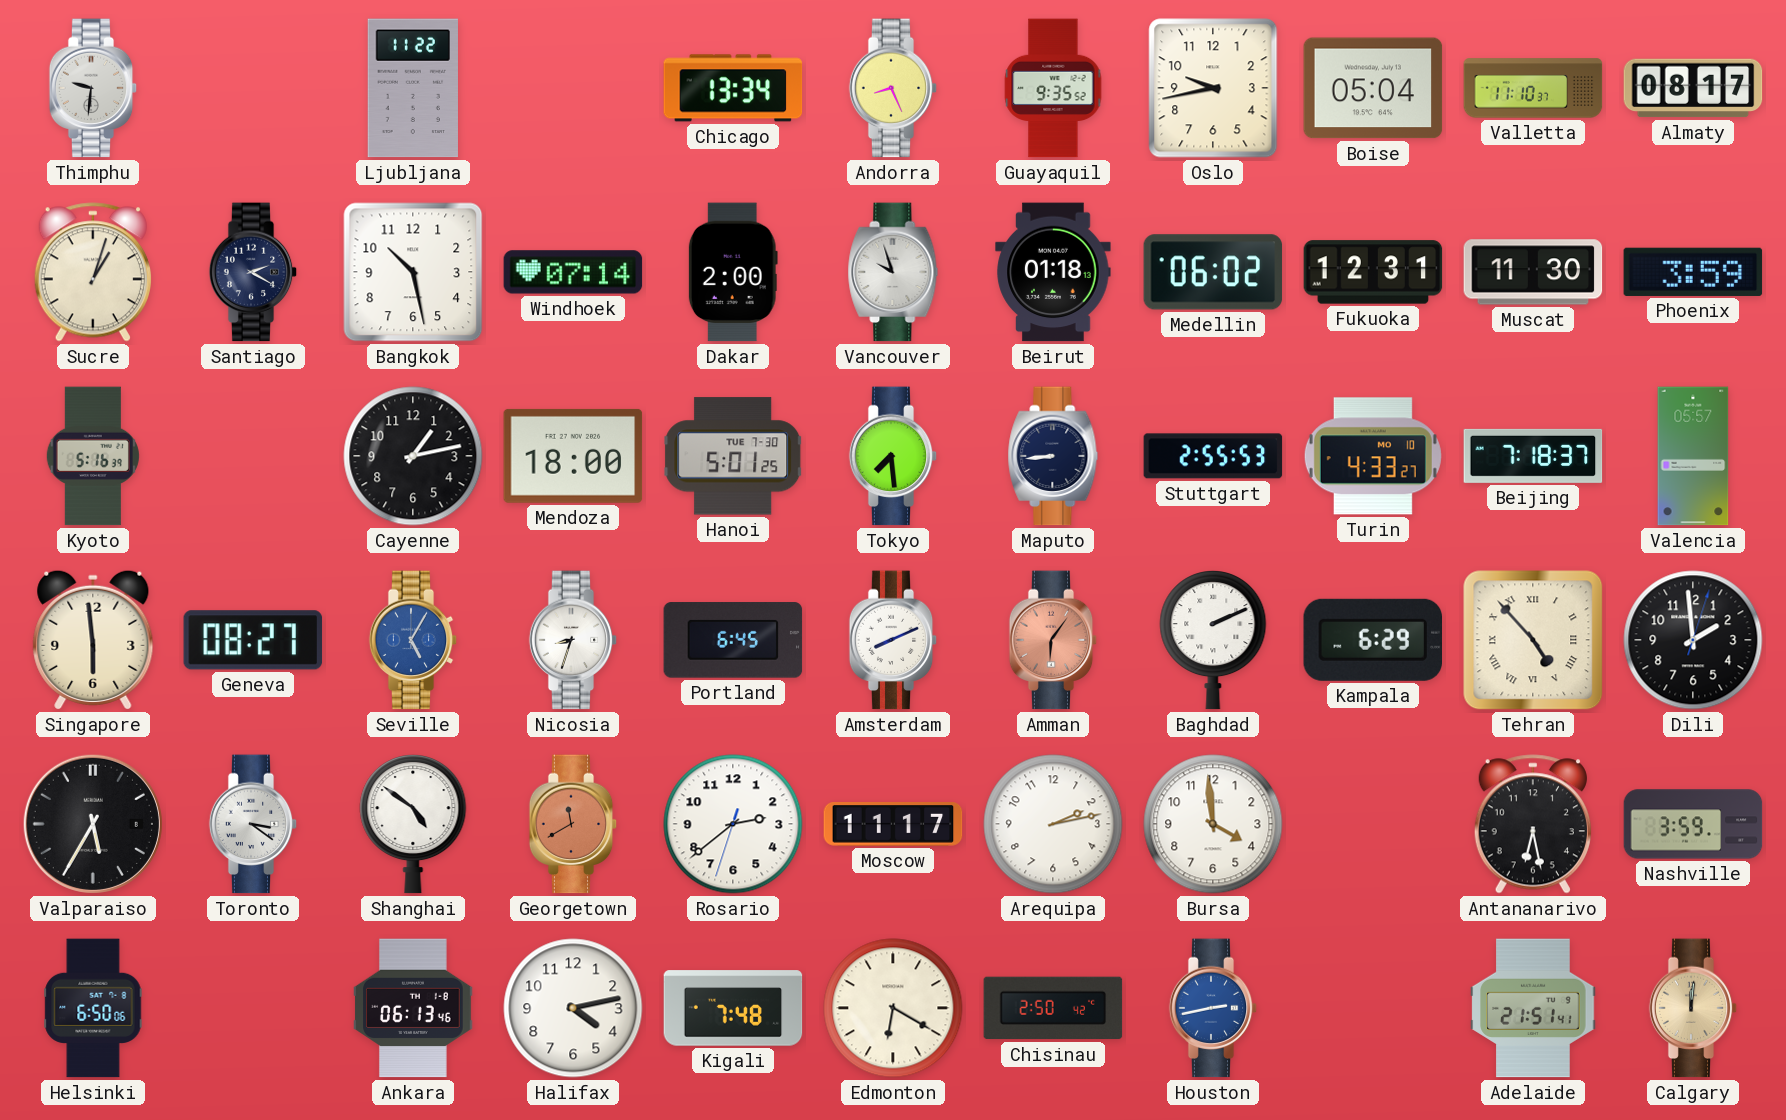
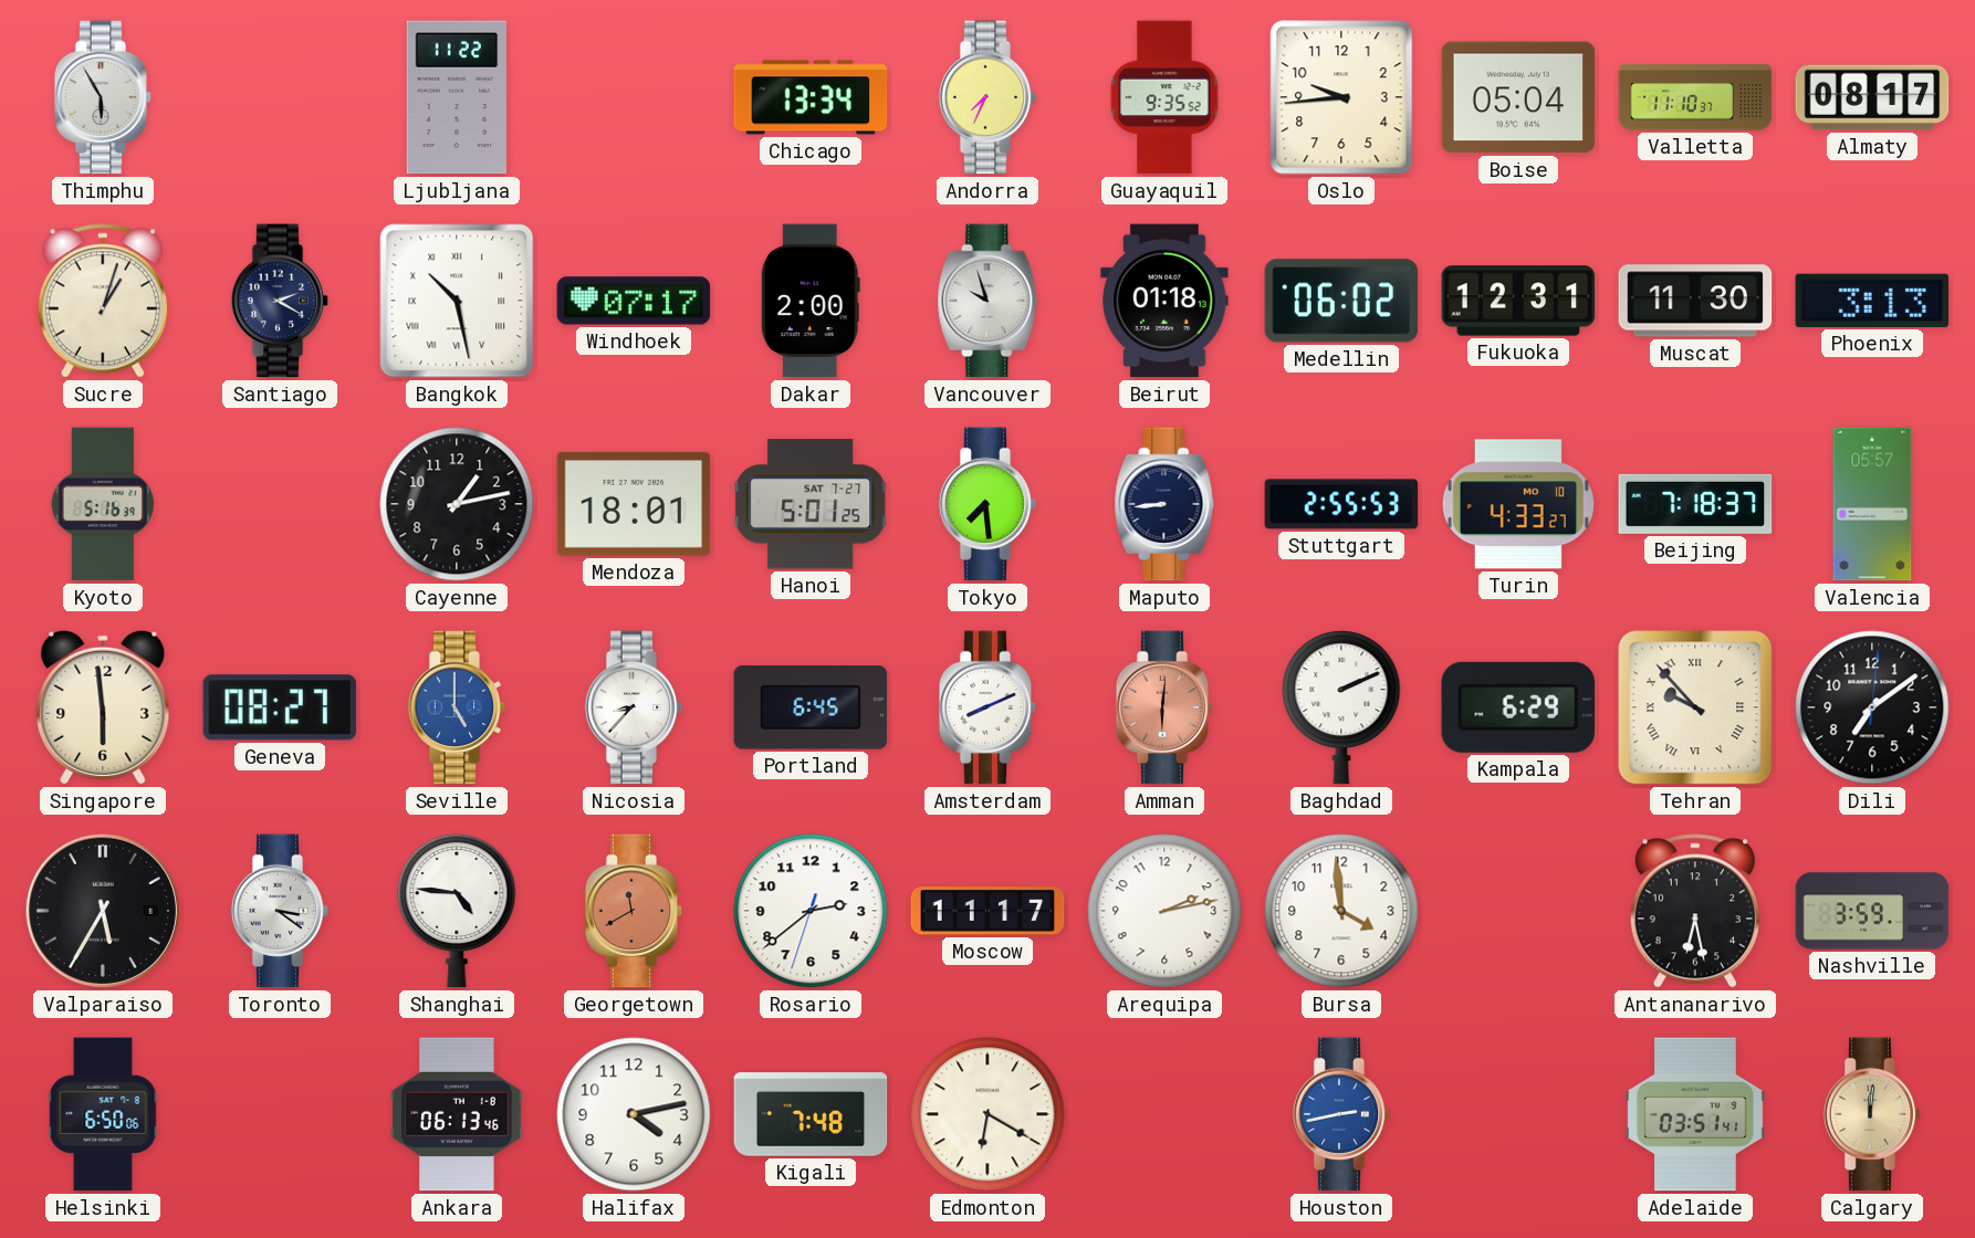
Thimphu: 9:31 -> 5:55 (103, 97)
Andorra: 8:26 -> 7:34 (988, 97)
Oslo: 9:43 -> 9:44 (1341, 97)
Bangkok numerals: Arabic -> Roman (457, 301)
Windhoek: 07:14 -> 07:17 (634, 301)
Phoenix: 3:59 -> 3:13 (1872, 301)
Mendoza: 18:00 -> 18:01 (634, 504)
Hanoi date: TUE 7-30 -> SAT 7-27 (811, 504)
Seville: 5:05 -> 5:00 (457, 707)
Nicosia: 8:33 -> 8:37 (634, 707)
Amman: 6:06 -> 6:01 (1164, 707)
Tehran: 4:53 -> 9:53 (1695, 707)
Dili: 1:59 -> 7:09 (1872, 707)
Shanghai: 4:51 -> 4:46 (457, 912)
Chisinau: 2:50 -> none (1053, 1008)
Adelaide: 21:51 -> 03:51 (1695, 1114)
